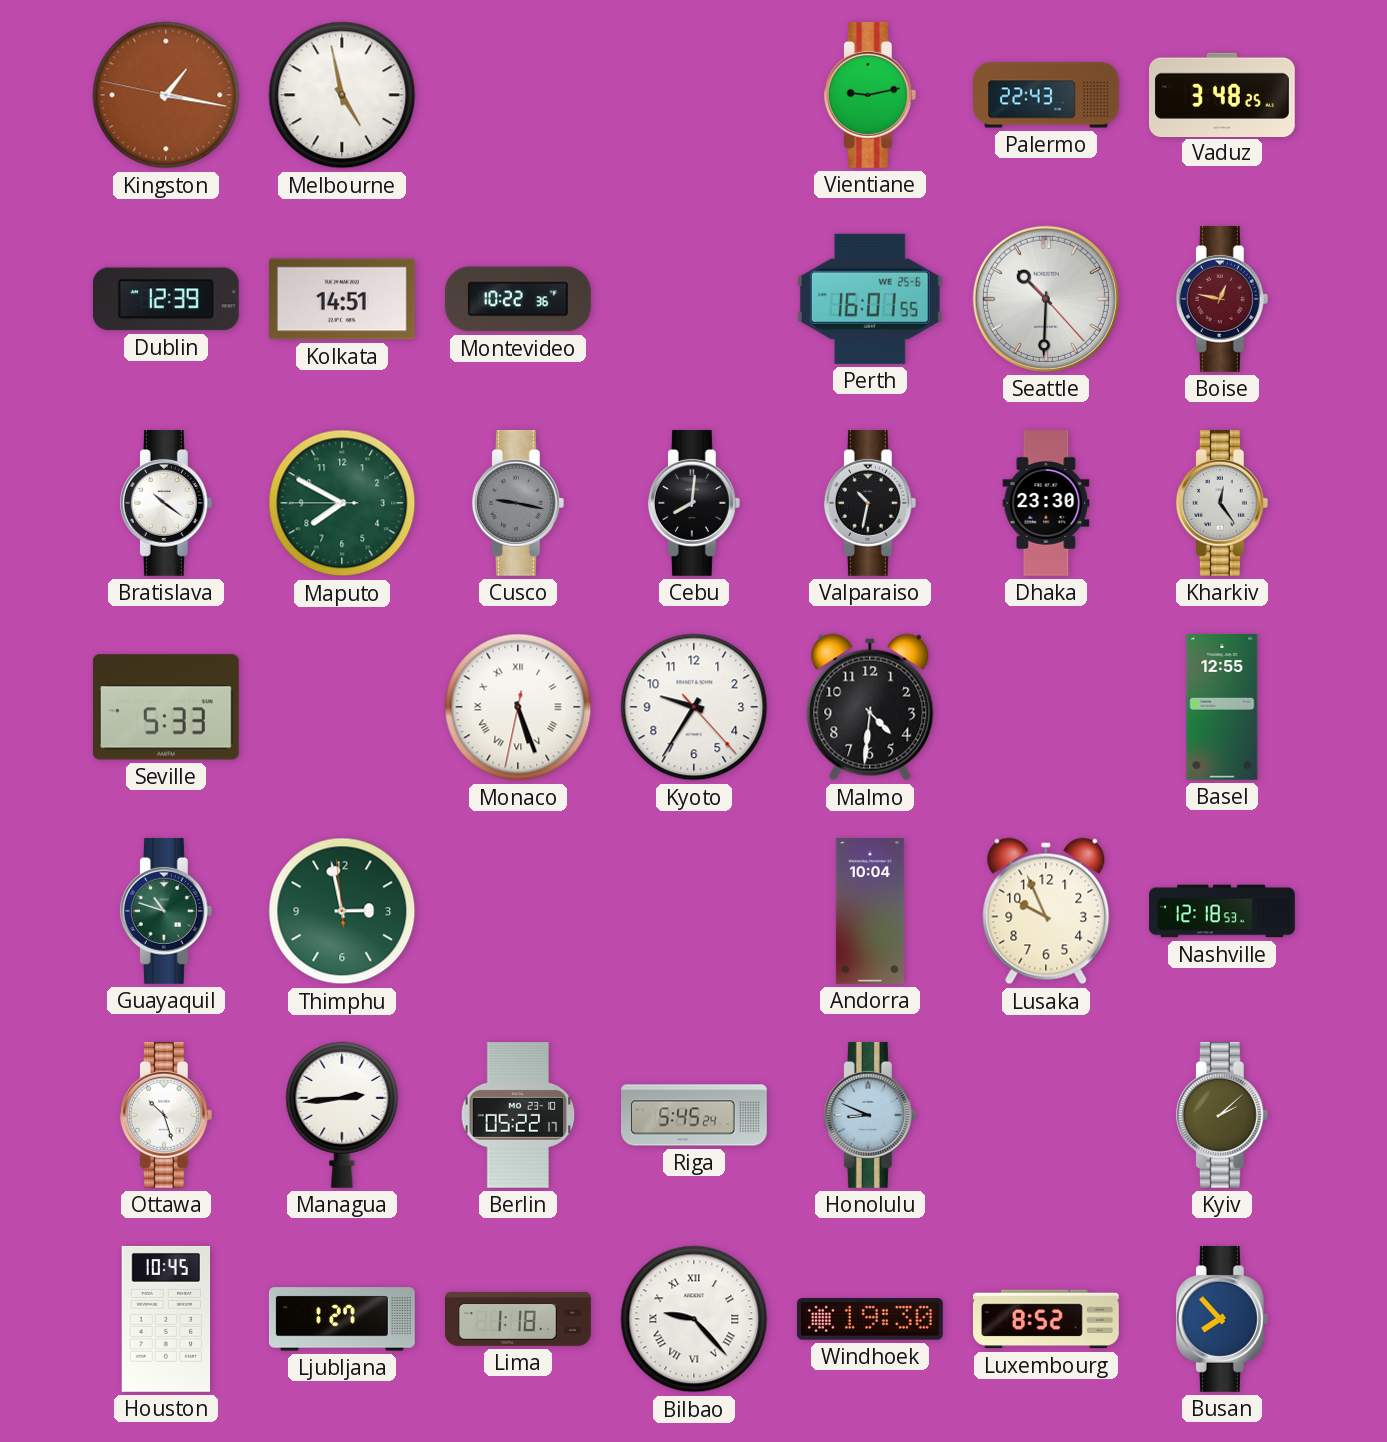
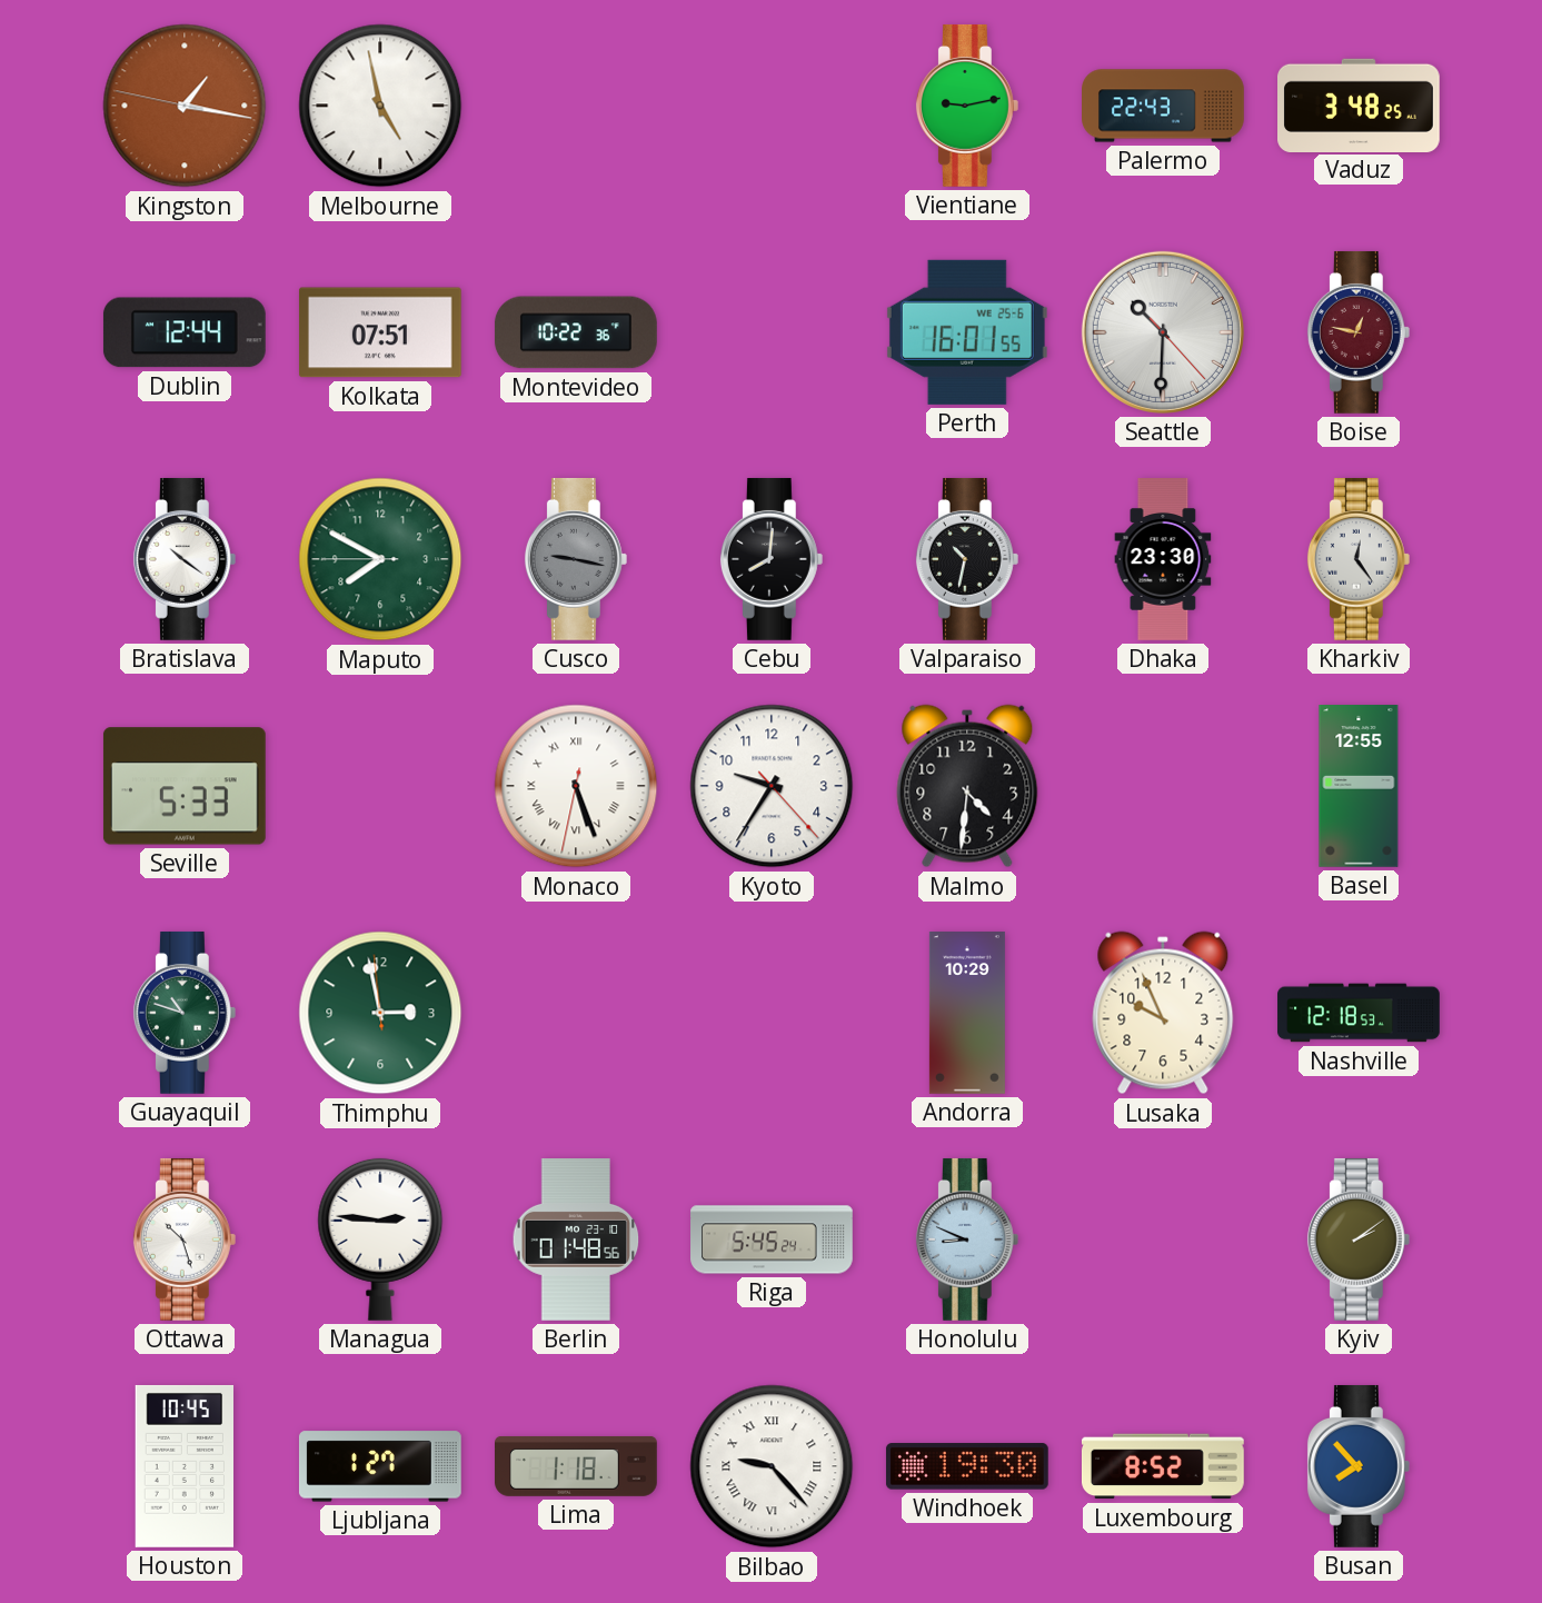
Dublin: 12:39 -> 12:44 (185, 332)
Kolkata: 14:51 -> 07:51 (380, 332)
Andorra: 10:04 -> 10:29 (967, 1014)
Managua: 2:44 -> 2:46 (380, 1239)
Berlin: 05:22 -> 01:48 (576, 1241)
Kyiv: 2:08 -> 2:09 (1359, 1239)
